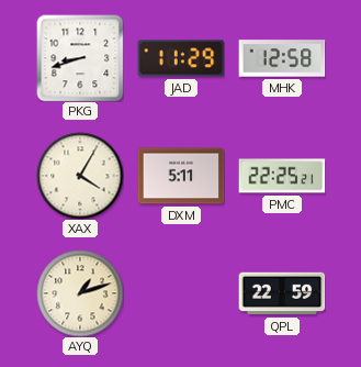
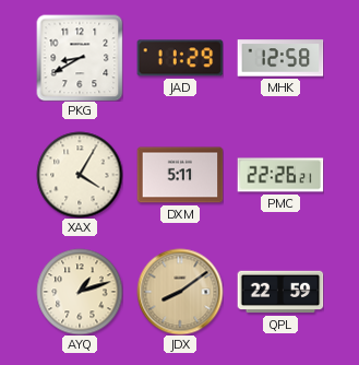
PKG: 8:42 -> 8:40 (80, 58)
PMC: 22:25 -> 22:26 (280, 175)
JDX: none -> 8:09 (180, 292)
